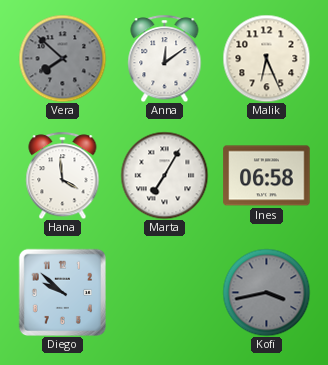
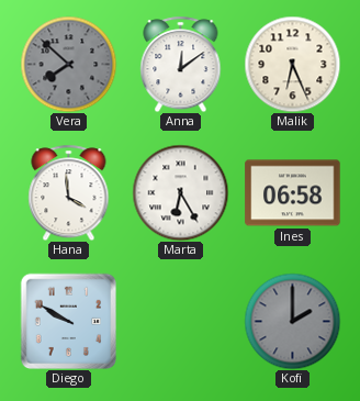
Marta: 7:05 -> 6:25 (180, 192)
Diego: 9:52 -> 9:50 (68, 321)
Kofi: 3:43 -> 2:00 (292, 321)
